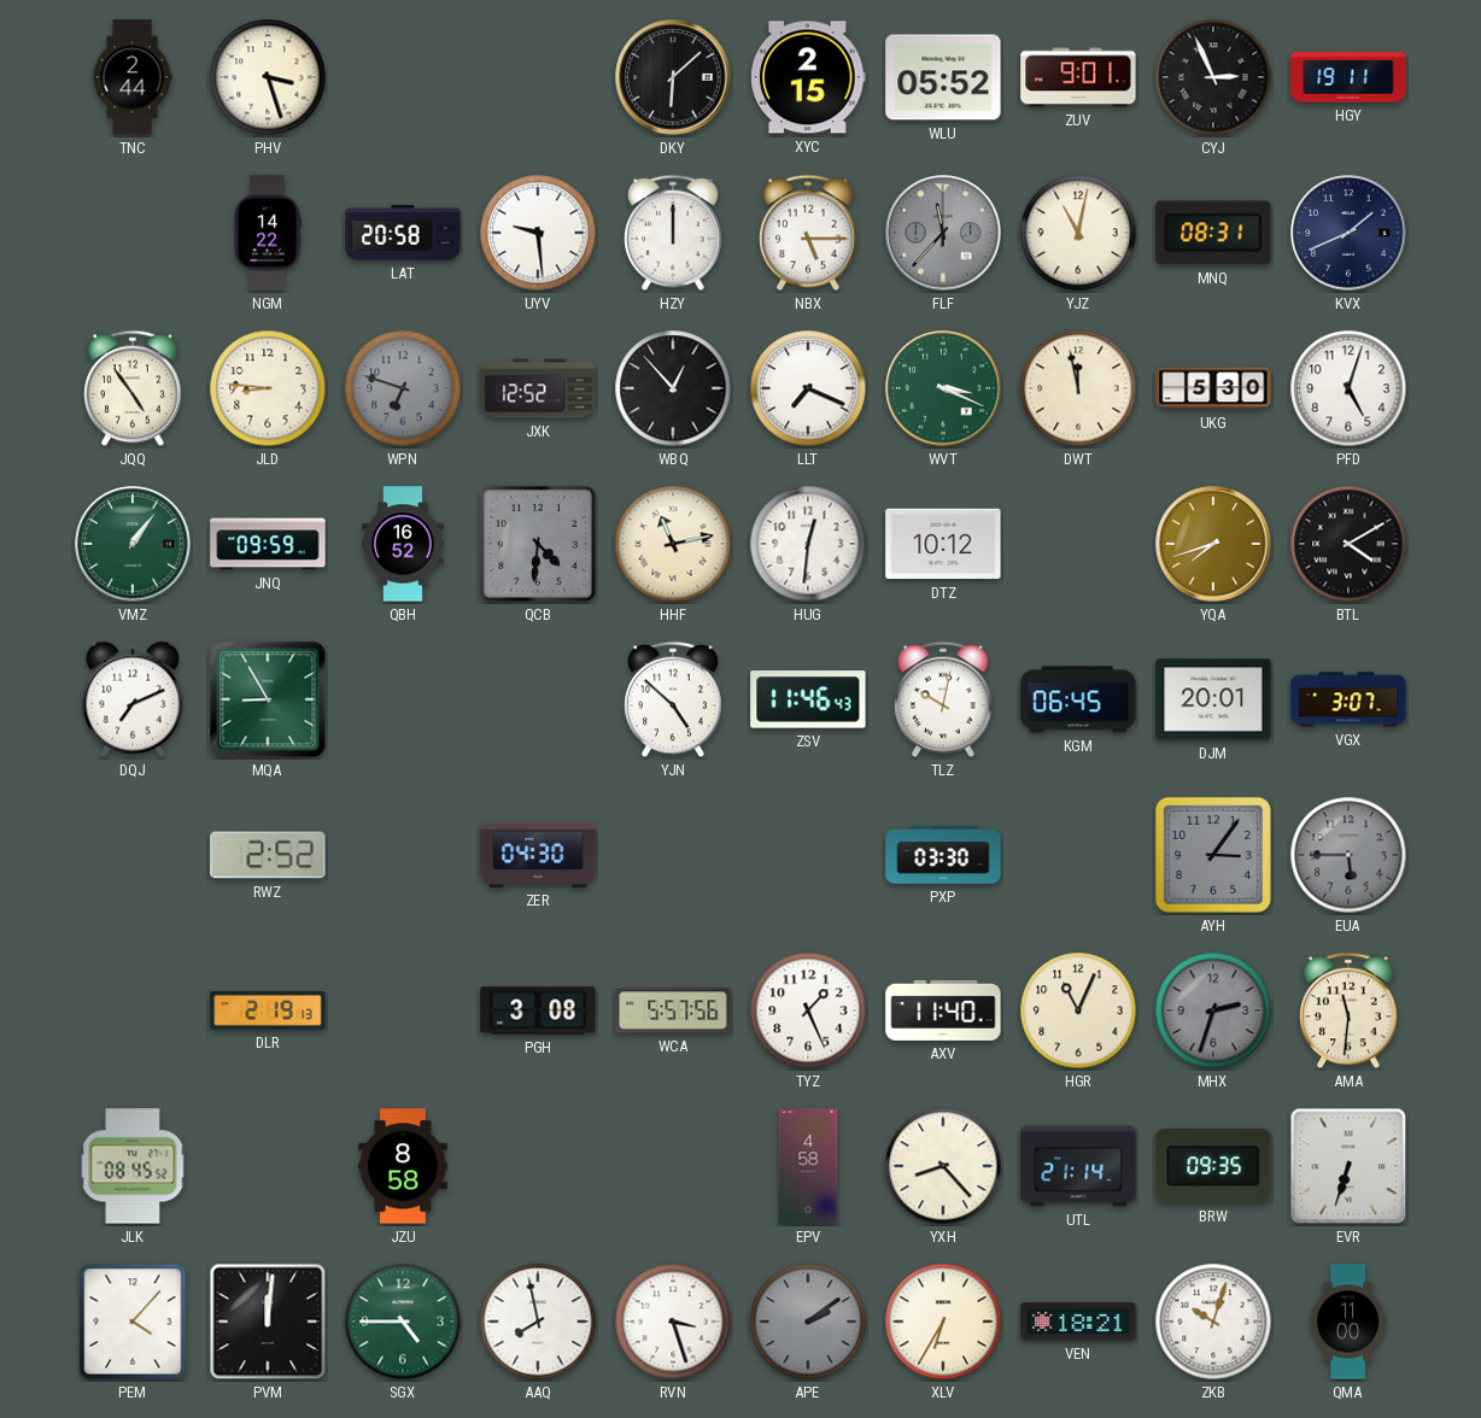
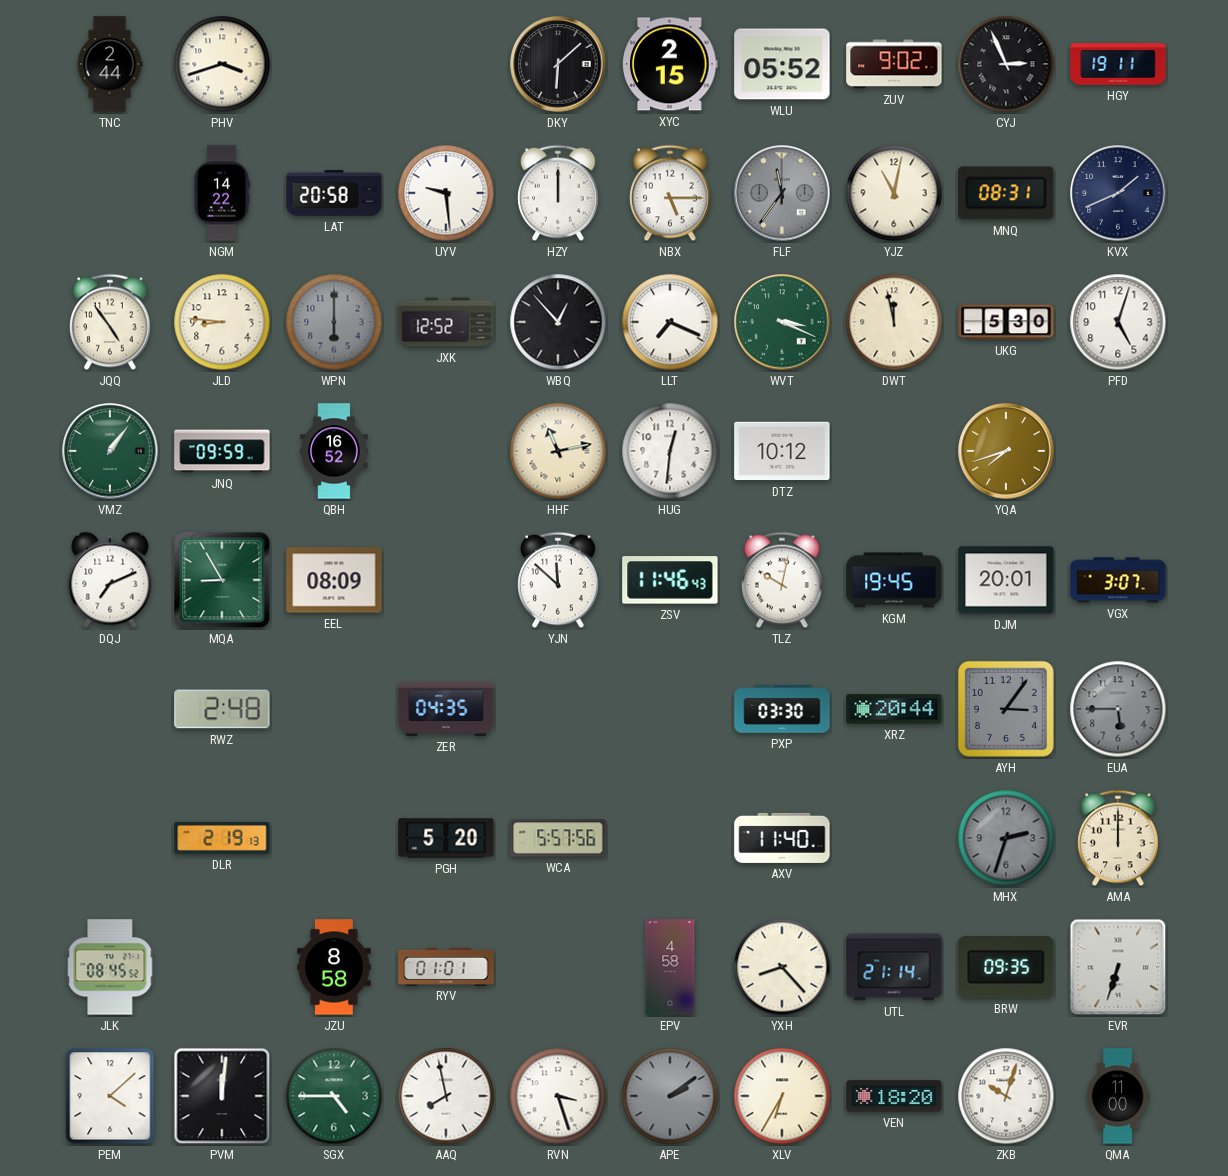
PHV: 3:27 -> 3:42 (222, 64)
ZUV: 9:01 -> 9:02 (894, 64)
FLF: 11:37 -> 11:36 (782, 193)
WPN: 6:48 -> 6:00 (334, 322)
QCB: 4:31 -> none (538, 544)
BTL: 4:10 -> none (1348, 544)
EEL: none -> 08:09 (334, 580)
YJN: 4:52 -> 11:52 (558, 580)
KGM: 06:45 -> 19:45 (894, 580)
RWZ: 2:52 -> 2:48 (222, 709)
ZER: 04:30 -> 04:35 (446, 709)
XRZ: none -> 20:44 (894, 709)
PGH: 3:08 -> 5:20 (446, 838)
TYZ: 1:26 -> none (808, 1010)
HGR: 11:04 -> none (1078, 1010)
AMA: 11:31 -> 12:00 (1118, 838)
RYV: none -> 01:01 (446, 966)
PEM: 4:07 -> 4:08 (110, 1096)
VEN: 18:21 -> 18:20 (894, 1096)
